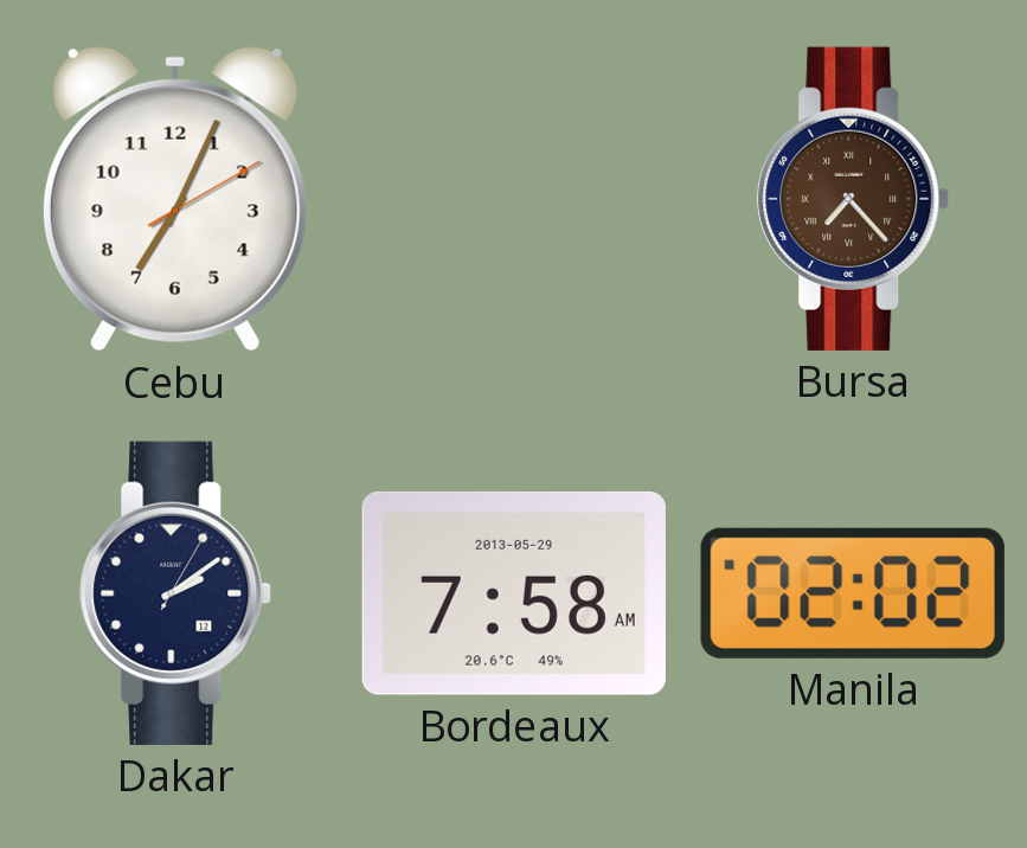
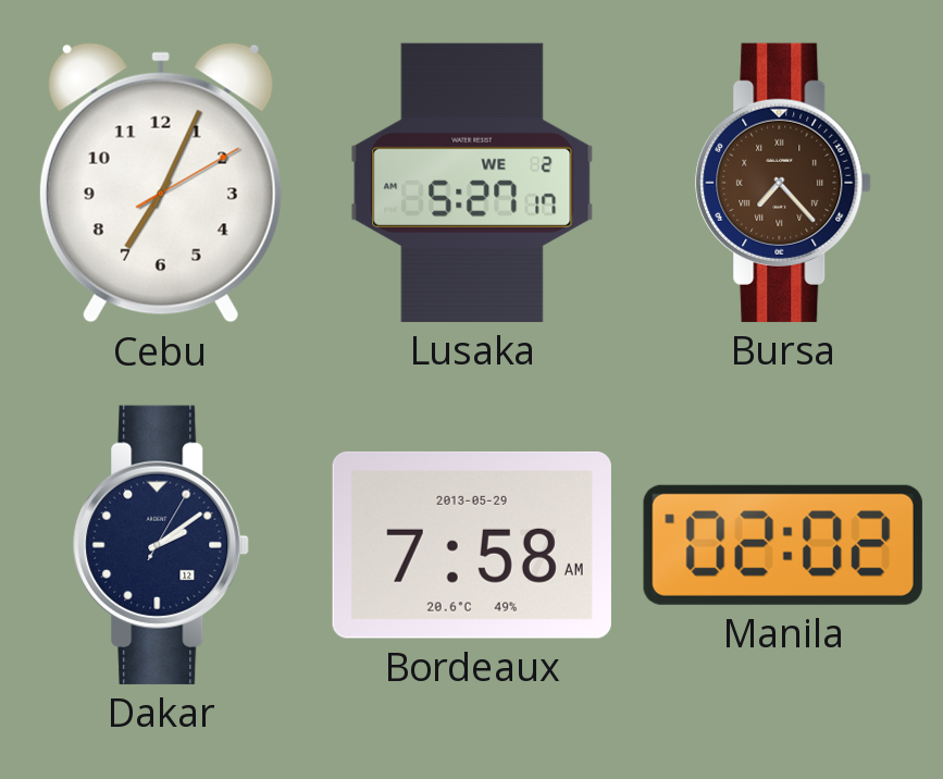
Lusaka: none -> 5:27 (472, 183)
